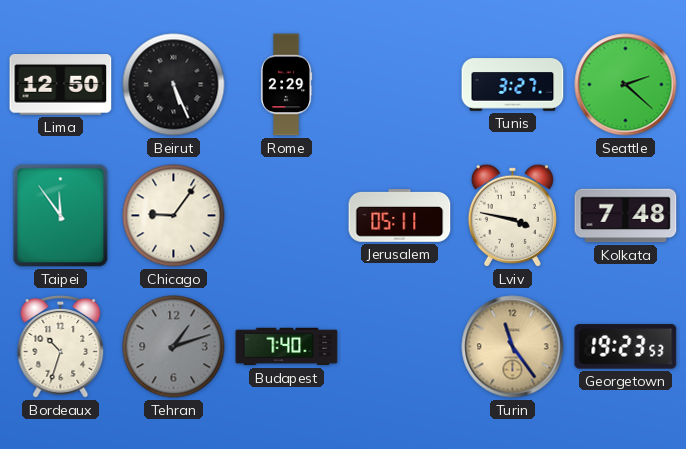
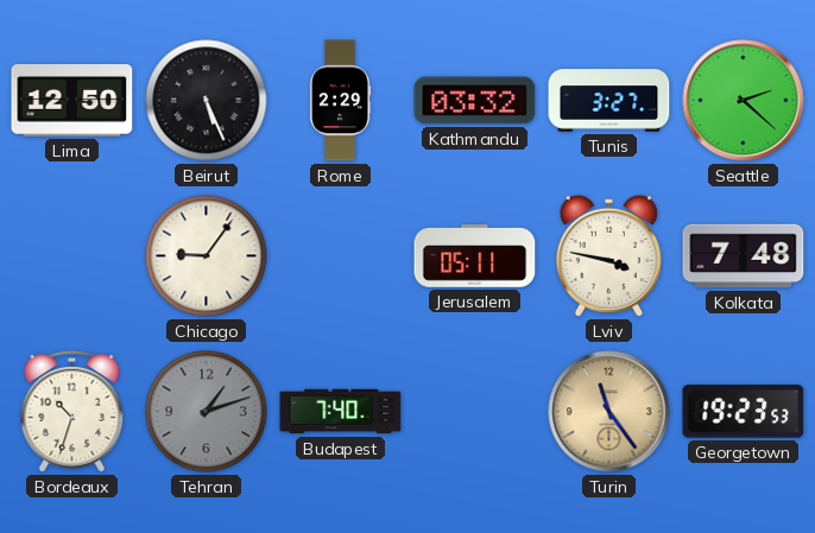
Kathmandu: none -> 03:32 (475, 101)
Taipei: 11:54 -> none (61, 216)
